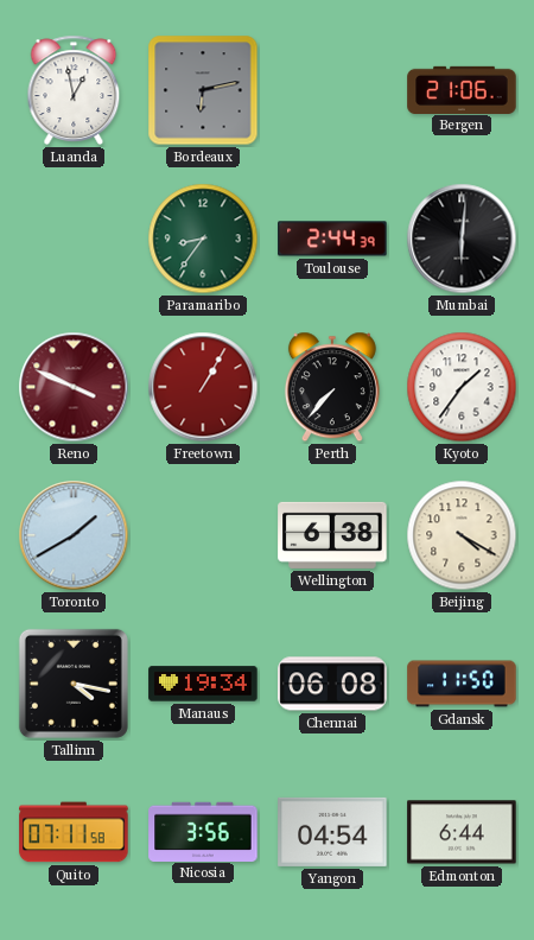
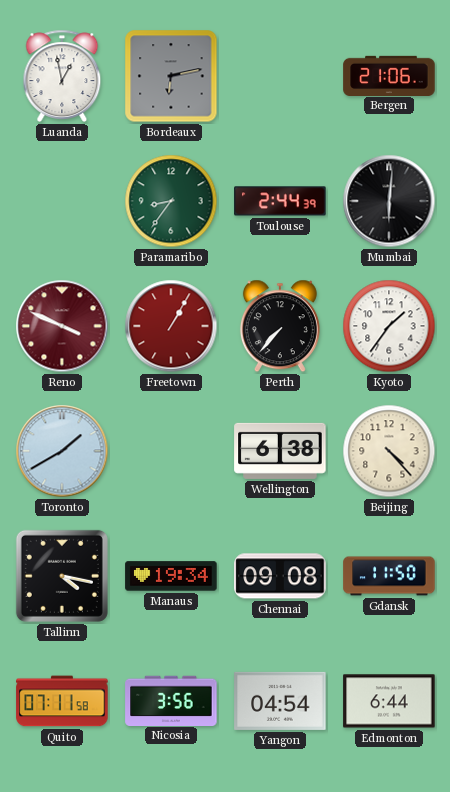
Beijing: 4:20 -> 4:23 (389, 451)
Chennai: 06:08 -> 09:08 (280, 576)
